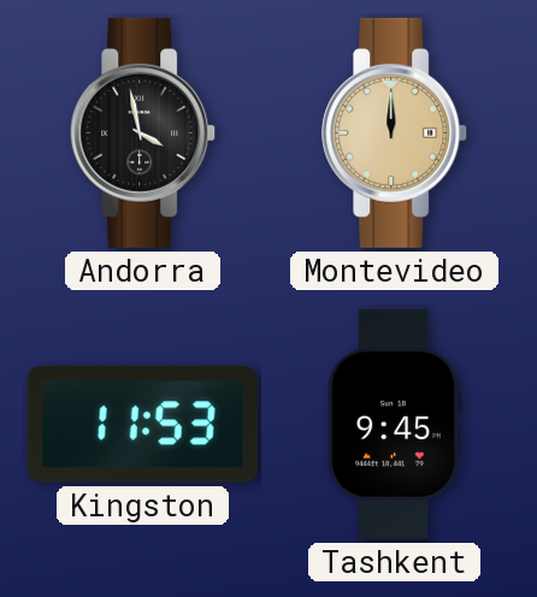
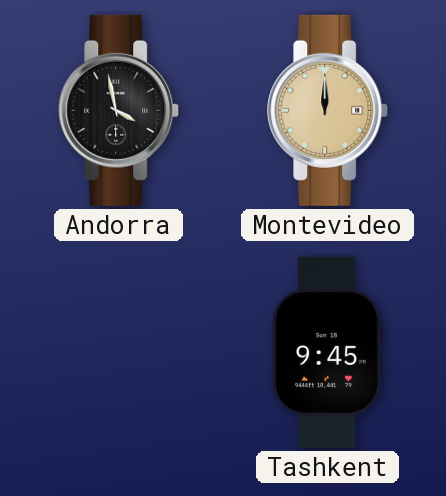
Kingston: 11:53 -> none (142, 425)
